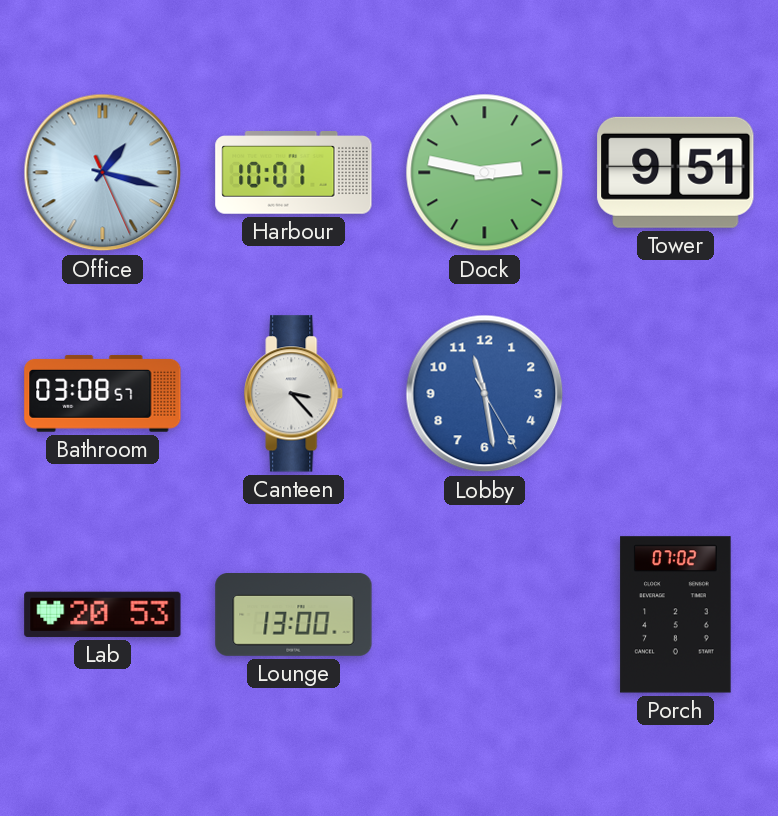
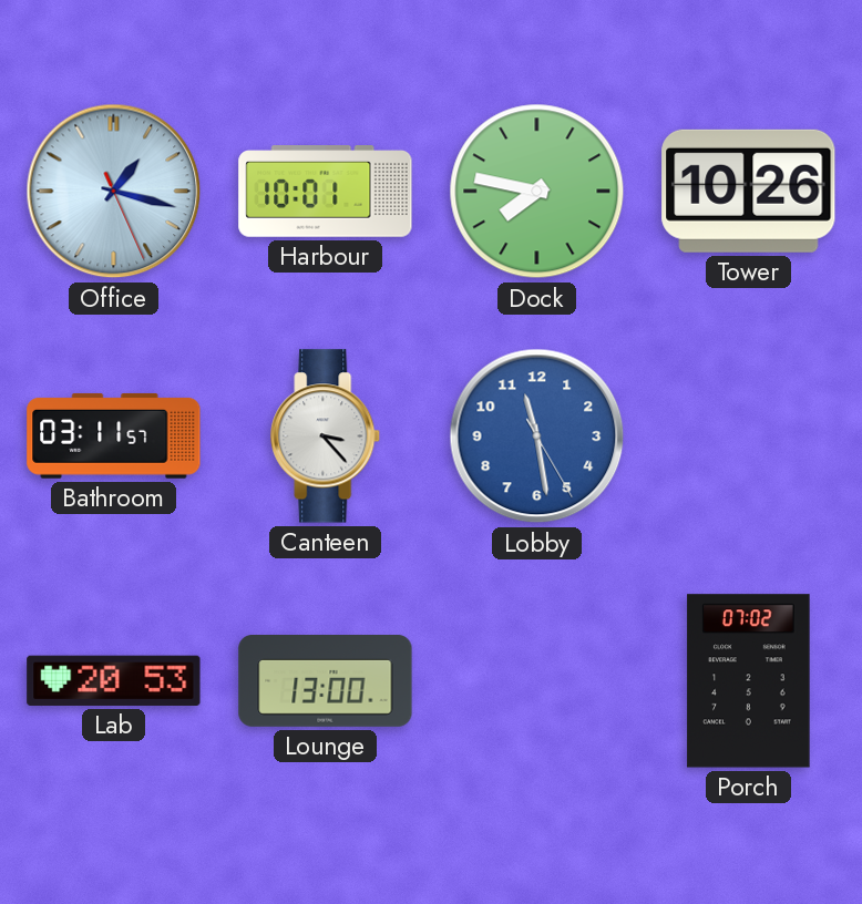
Dock: 2:47 -> 7:47 (537, 192)
Tower: 9:51 -> 10:26 (749, 191)
Bathroom: 03:08 -> 03:11 (114, 435)
